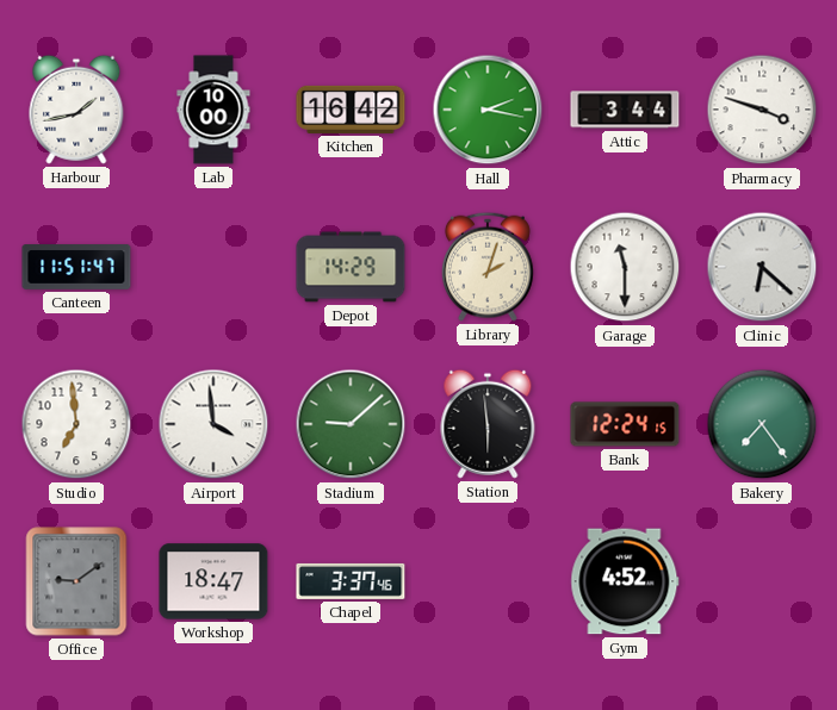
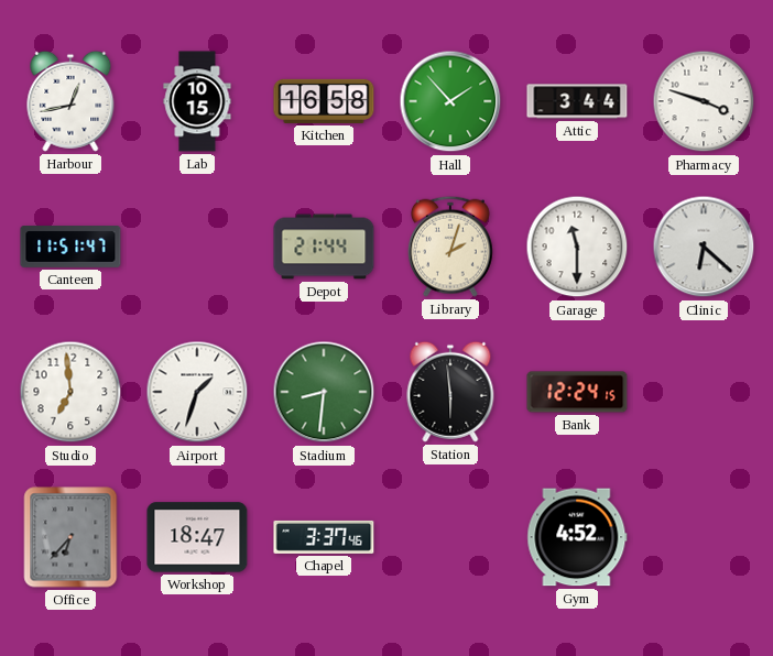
Harbour: 1:43 -> 12:43 (70, 101)
Lab: 10:00 -> 10:15 (197, 101)
Kitchen: 16:42 -> 16:58 (324, 101)
Hall: 2:17 -> 1:53 (450, 101)
Depot: 14:29 -> 21:44 (324, 247)
Airport: 3:59 -> 1:33 (197, 392)
Stadium: 9:08 -> 8:31 (324, 392)
Bakery: 7:24 -> none (762, 424)
Office: 9:09 -> 6:37 (70, 537)
